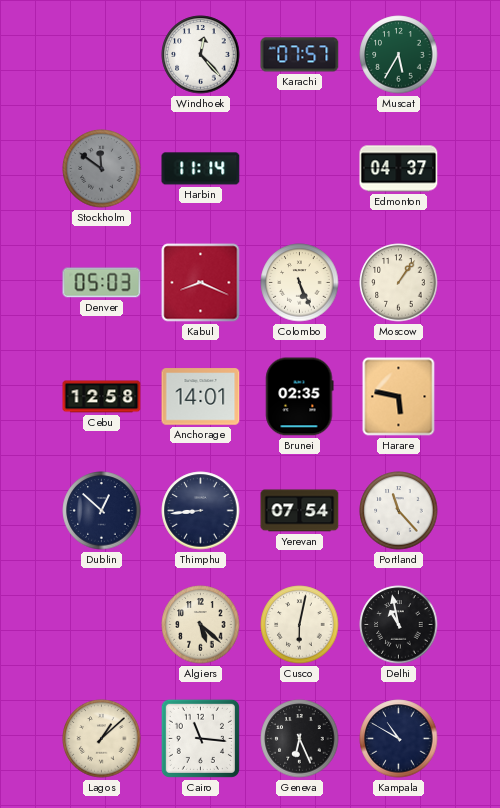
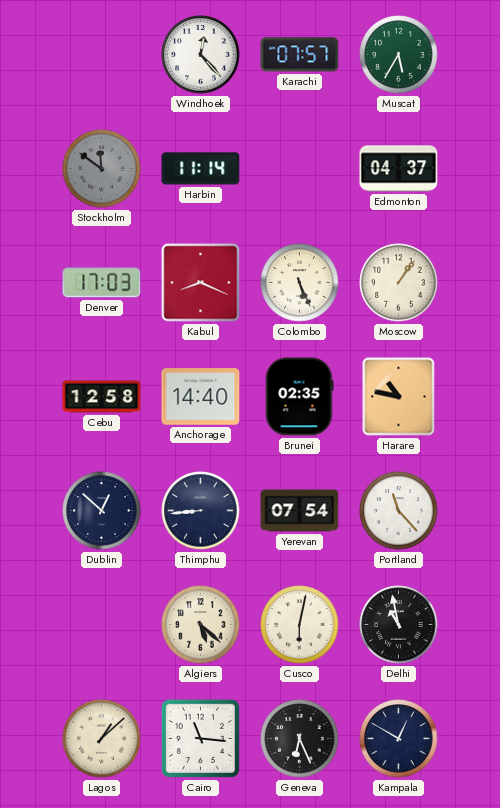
Denver: 05:03 -> 17:03 (102, 283)
Anchorage: 14:01 -> 14:40 (201, 397)
Harare: 5:47 -> 10:47 (399, 397)
Kampala: 10:50 -> 12:50 (399, 739)
